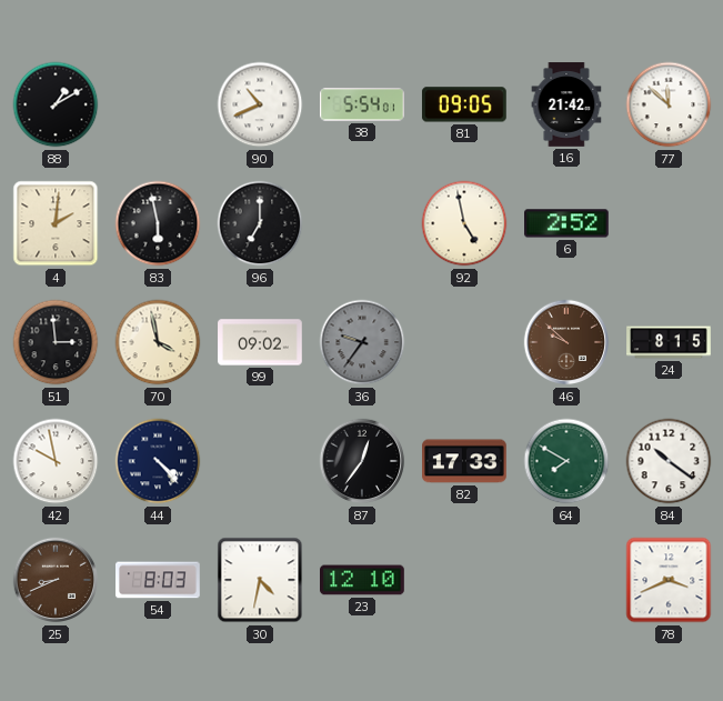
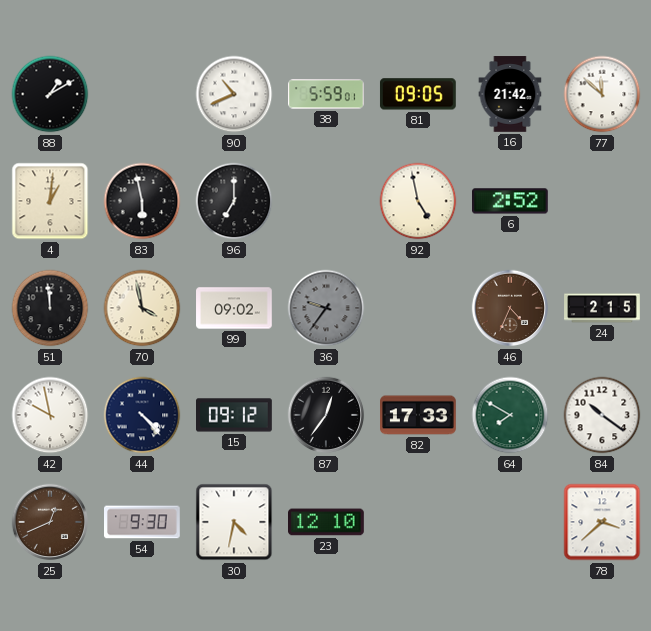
38: 5:54 -> 5:59 (326, 94)
4: 2:01 -> 1:01 (50, 201)
51: 2:59 -> 11:59 (50, 308)
46: 9:52 -> 4:34 (510, 308)
24: 8:15 -> 2:15 (602, 308)
15: none -> 09:12 (235, 415)
25: 8:41 -> 12:41 (50, 522)
54: 8:03 -> 9:30 (143, 522)
78: 3:41 -> 3:38 (602, 522)
